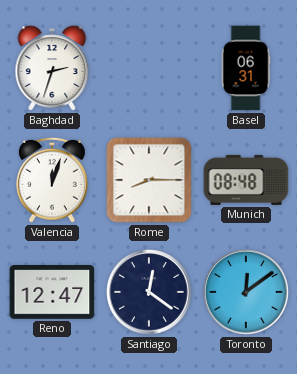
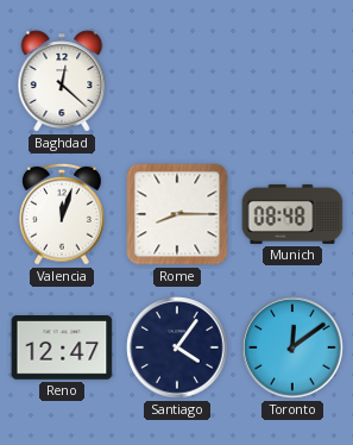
Baghdad: 2:33 -> 12:22 (62, 81)
Basel: 06:31 -> none (246, 68)
Santiago: 12:21 -> 4:06 (177, 347)
